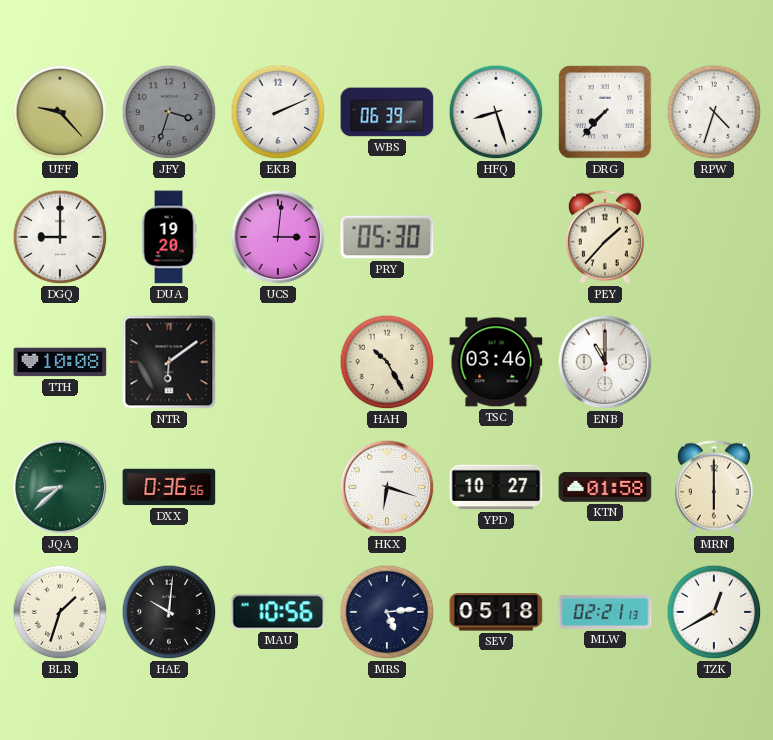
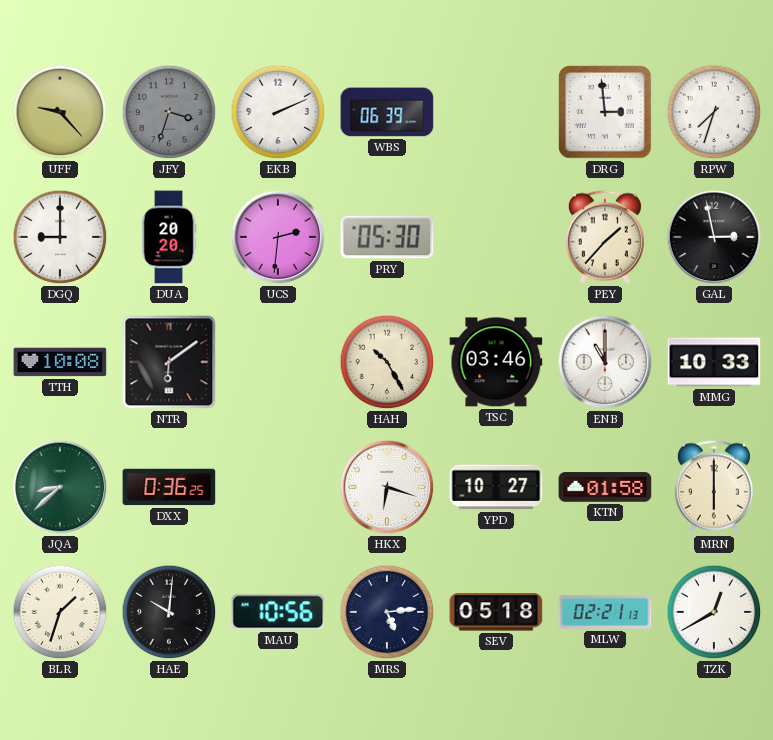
HFQ: 8:27 -> none (496, 112)
DRG: 7:37 -> 2:59 (605, 112)
RPW: 4:33 -> 7:33 (714, 112)
DUA: 19:20 -> 20:20 (169, 237)
UCS: 3:01 -> 2:31 (278, 237)
GAL: none -> 2:58 (714, 237)
MMG: none -> 10:33 (714, 362)
DXX: 0:36:56 -> 0:36:25 (169, 487)
